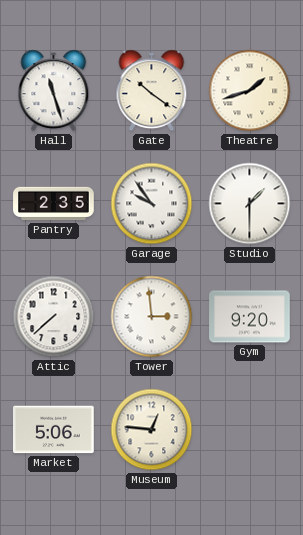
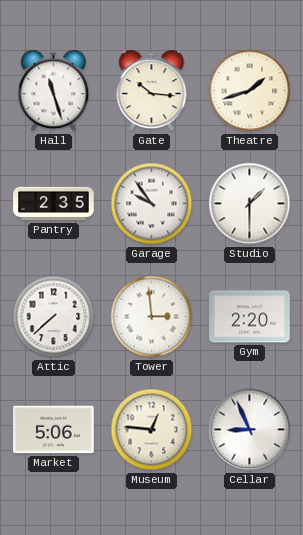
Gate: 10:21 -> 10:16 (152, 91)
Gym: 9:20 -> 2:20 (250, 317)
Cellar: none -> 8:56 (250, 430)
